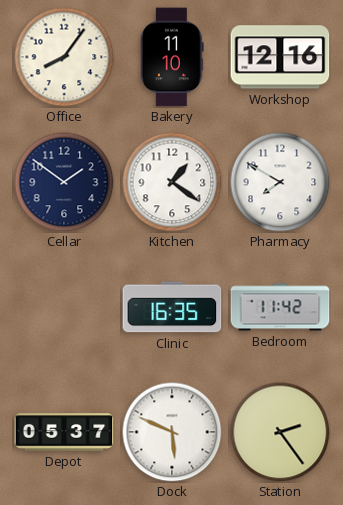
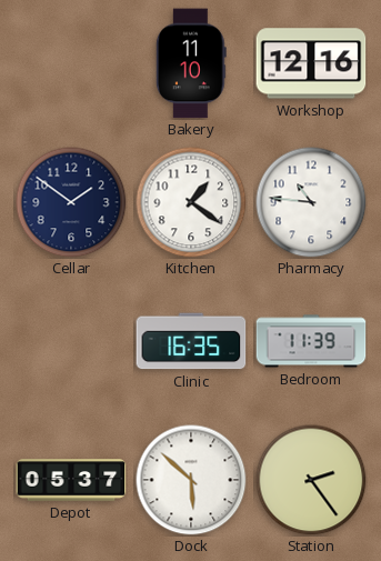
Office: 8:06 -> none (64, 57)
Pharmacy: 7:50 -> 10:46 (311, 202)
Bedroom: 11:42 -> 11:39 (311, 341)
Dock: 5:49 -> 5:52 (191, 480)
